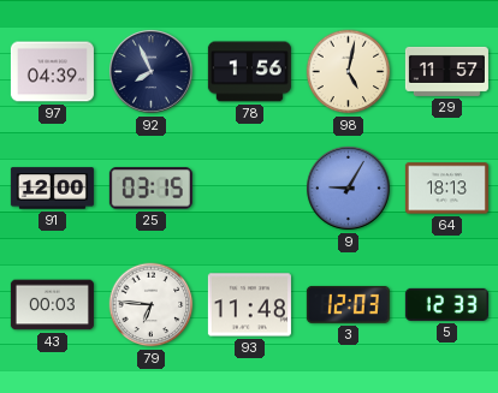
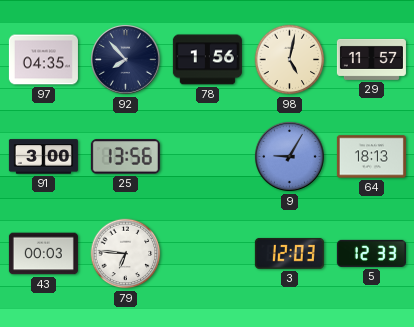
97: 04:39 -> 04:35 (43, 60)
92: 7:56 -> 7:53 (125, 59)
91: 12:00 -> 3:00 (43, 157)
25: 03:15 -> 13:56 (125, 157)
93: 11:48 -> none (249, 305)
